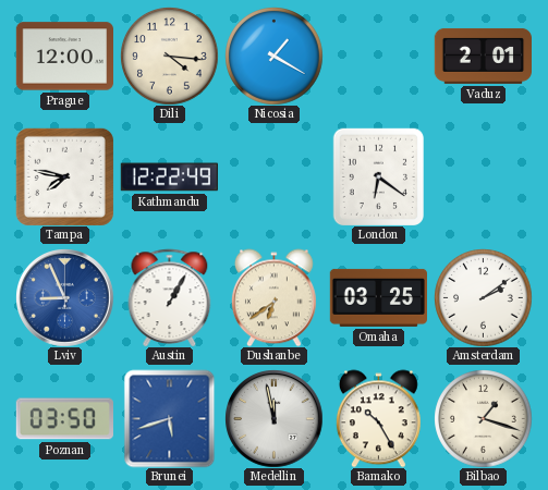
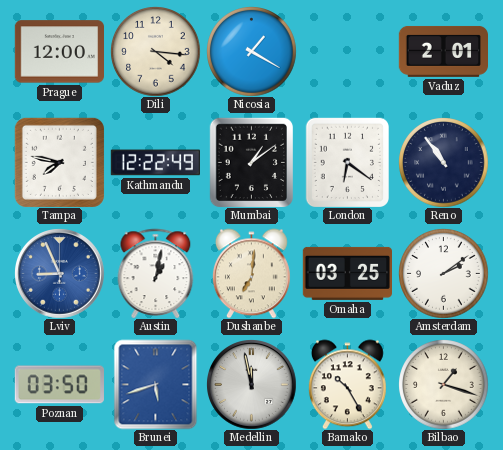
Mumbai: none -> 1:09 (251, 162)
Reno: none -> 10:54 (443, 162)
Austin: 1:05 -> 1:02 (156, 273)
Dushanbe: 6:39 -> 7:01 (251, 273)
